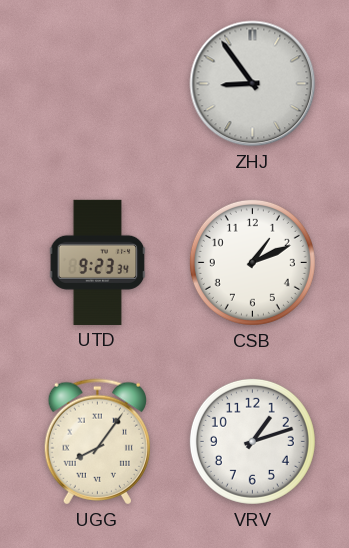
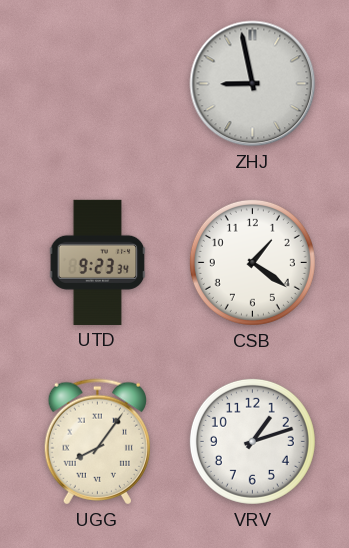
ZHJ: 8:54 -> 8:58 (253, 84)
CSB: 1:11 -> 1:21 (252, 262)
